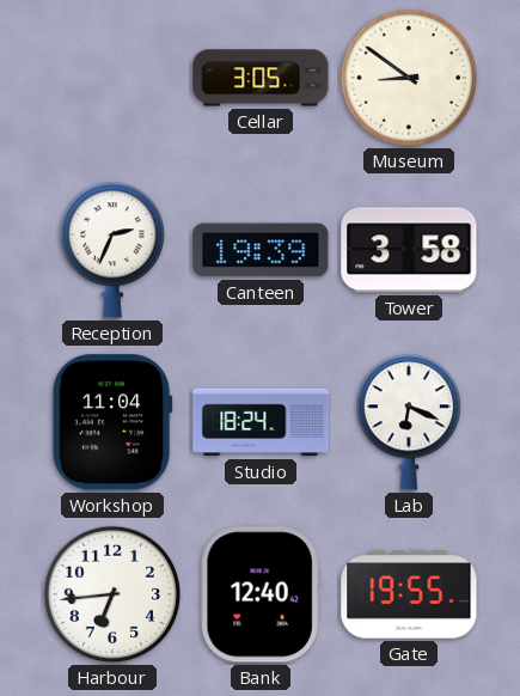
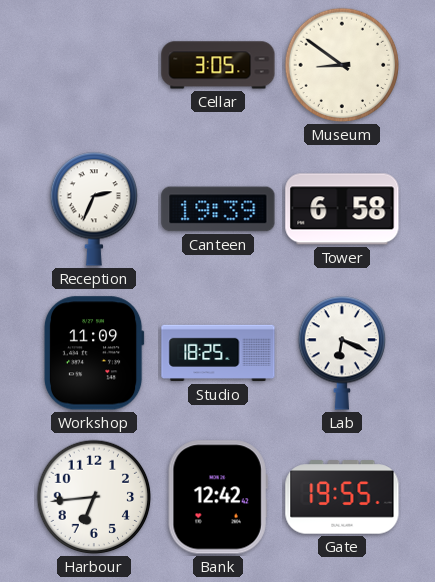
Tower: 3:58 -> 6:58 (342, 209)
Workshop: 11:04 -> 11:09 (94, 353)
Studio: 18:24 -> 18:25 (218, 353)
Bank: 12:40 -> 12:42 (218, 497)
